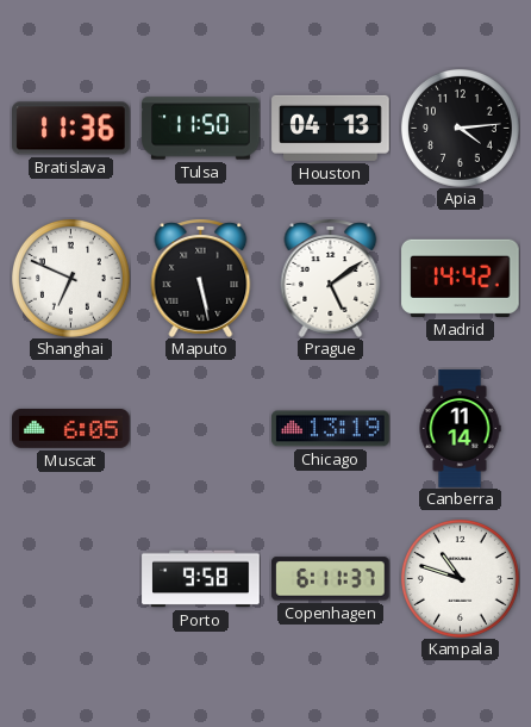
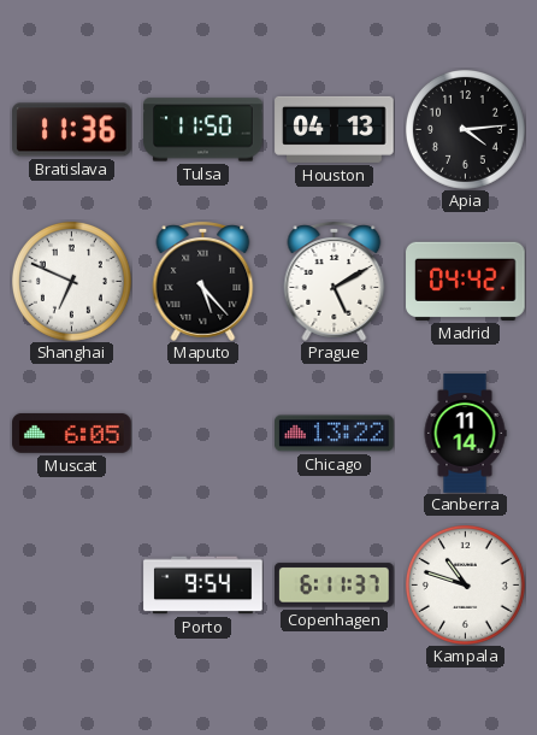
Maputo: 5:28 -> 5:23 (203, 281)
Prague: 5:09 -> 5:10 (335, 281)
Madrid: 14:42 -> 04:42 (466, 281)
Chicago: 13:19 -> 13:22 (335, 434)
Porto: 9:58 -> 9:54 (203, 586)
